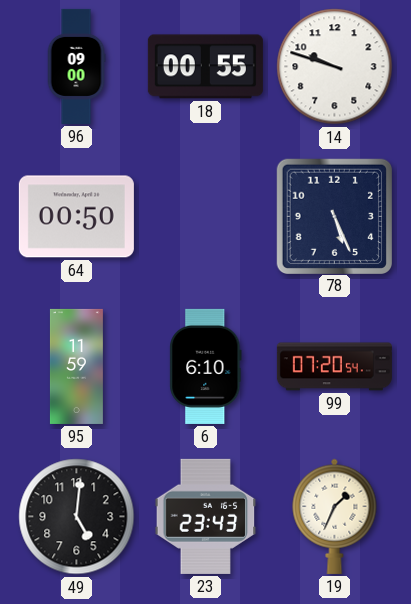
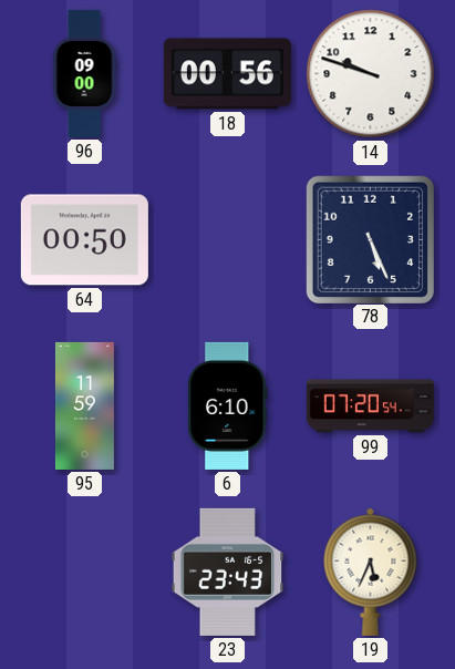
18: 00:55 -> 00:56 (227, 74)
49: 5:01 -> none (77, 517)
19: 1:34 -> 5:34 (371, 572)
